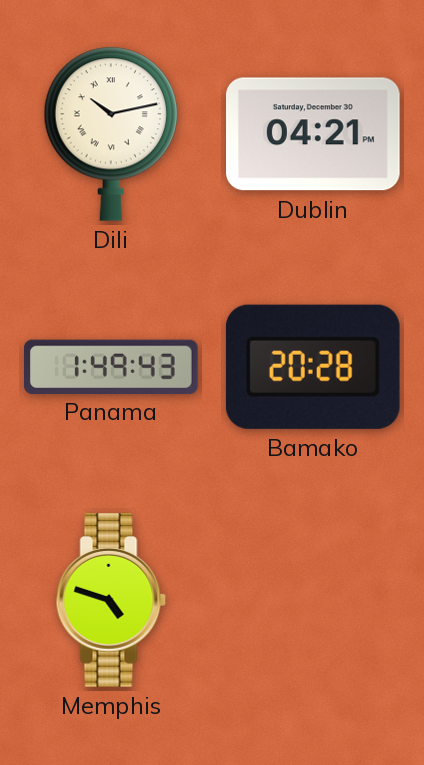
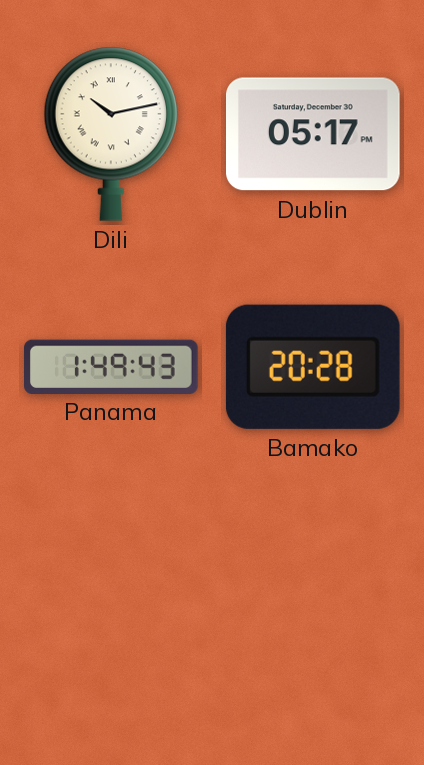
Dublin: 04:21 -> 05:17 (314, 134)
Memphis: 4:48 -> none (111, 600)
